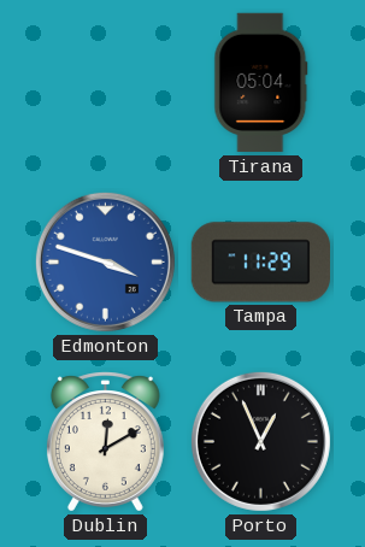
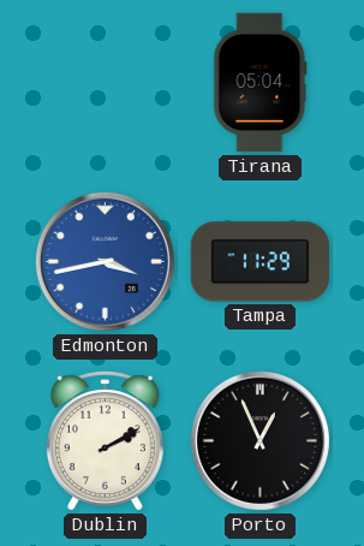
Edmonton: 3:48 -> 3:43 (105, 261)
Dublin: 12:10 -> 2:10 (105, 441)
